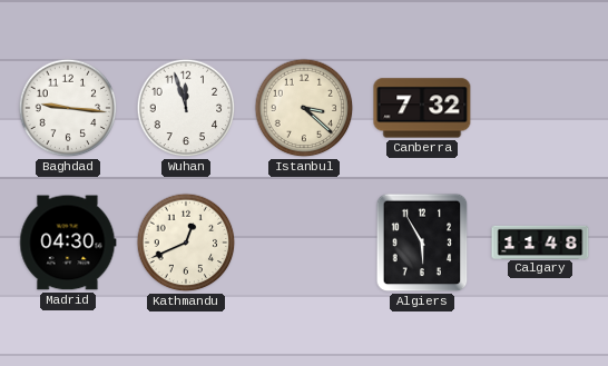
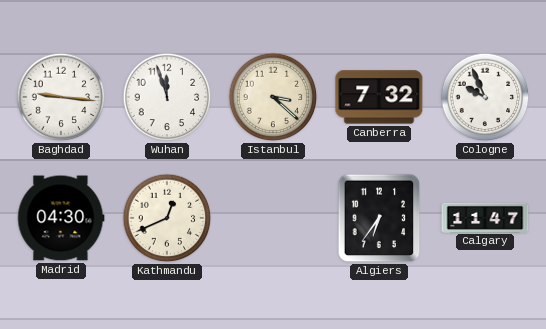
Cologne: none -> 9:56 (485, 97)
Algiers: 5:55 -> 6:36 (379, 218)
Calgary: 11:48 -> 11:47 (485, 217)
